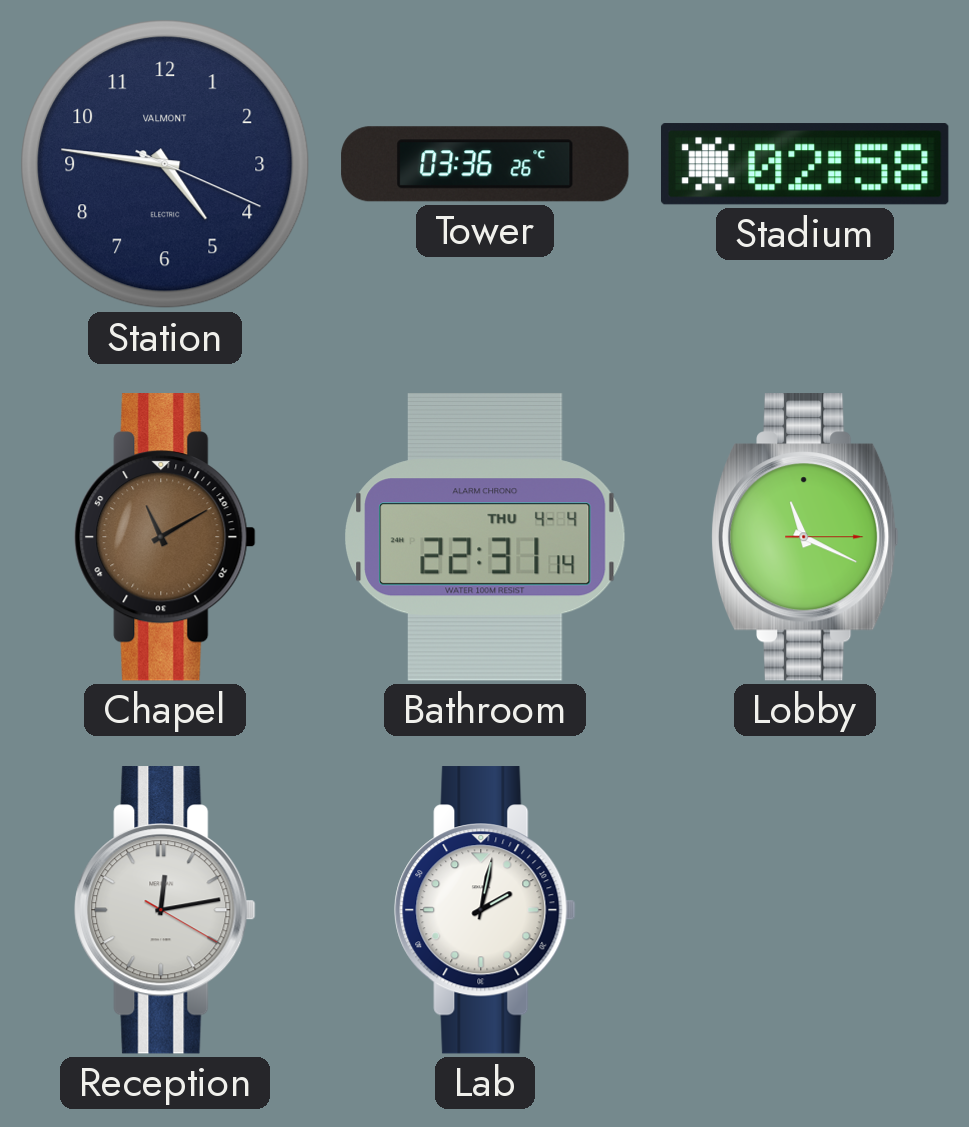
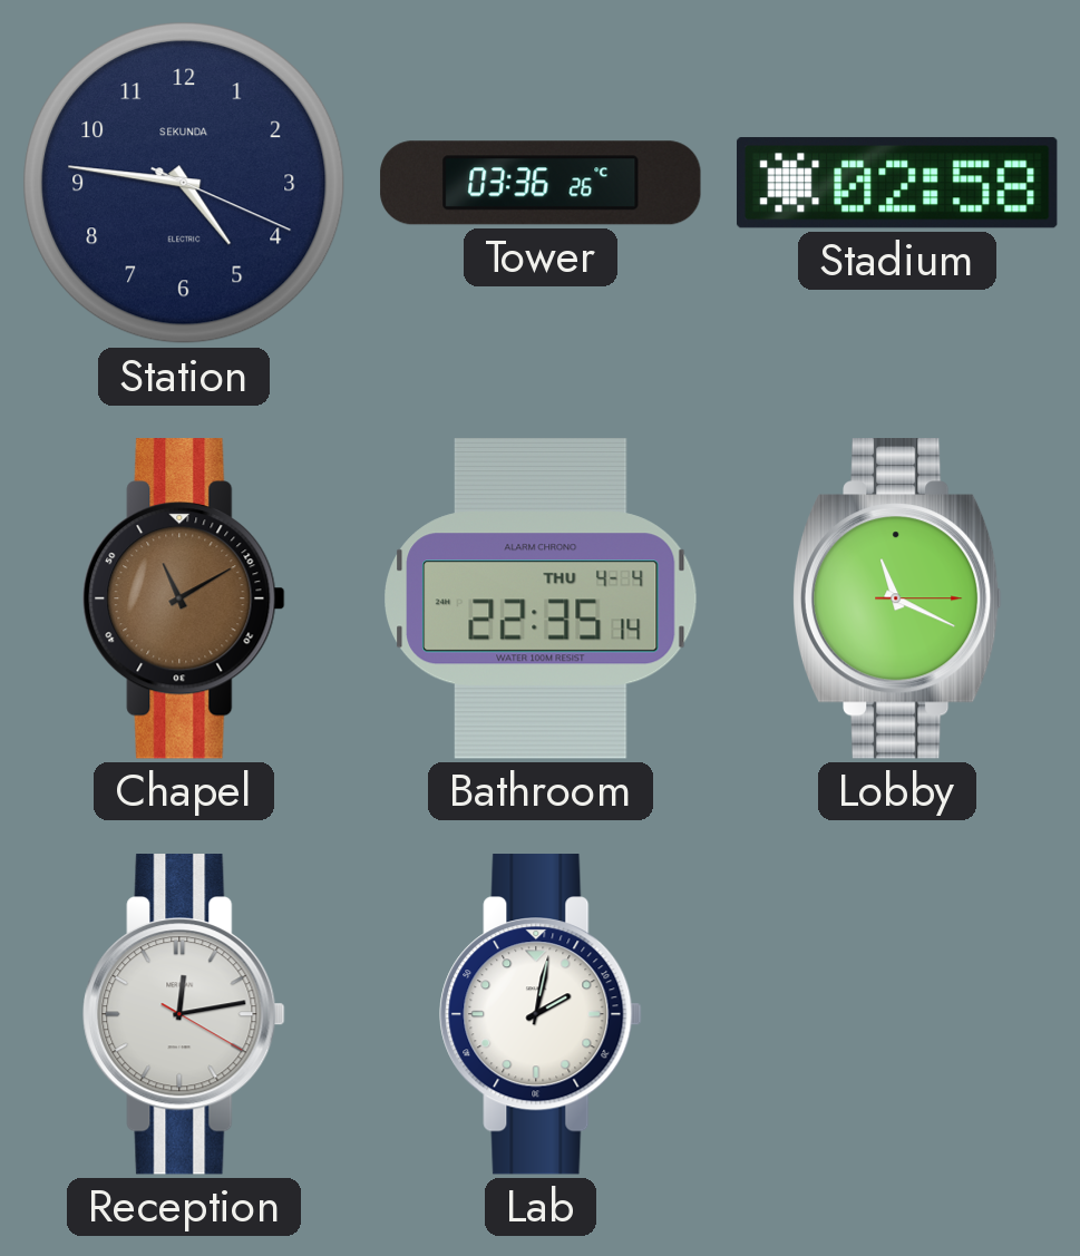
Station brand: VALMONT -> SEKUNDA (184, 183)
Bathroom: 22:31 -> 22:35 (541, 598)
